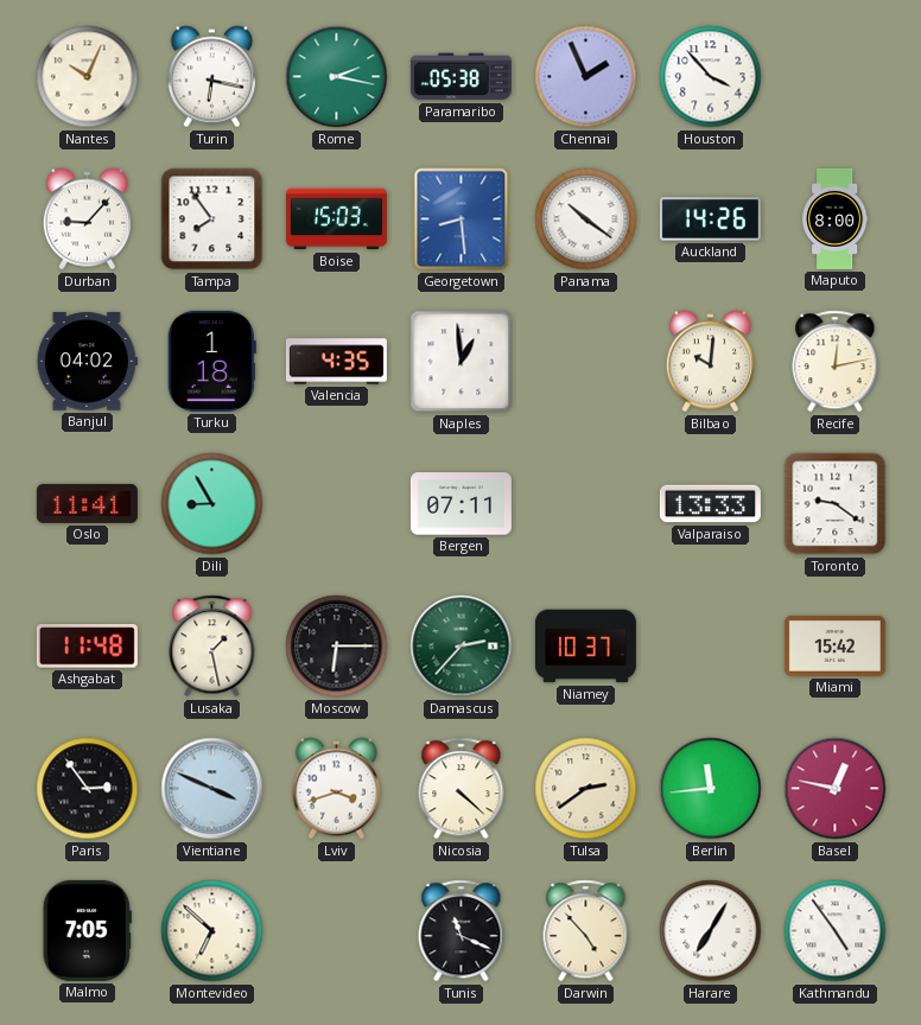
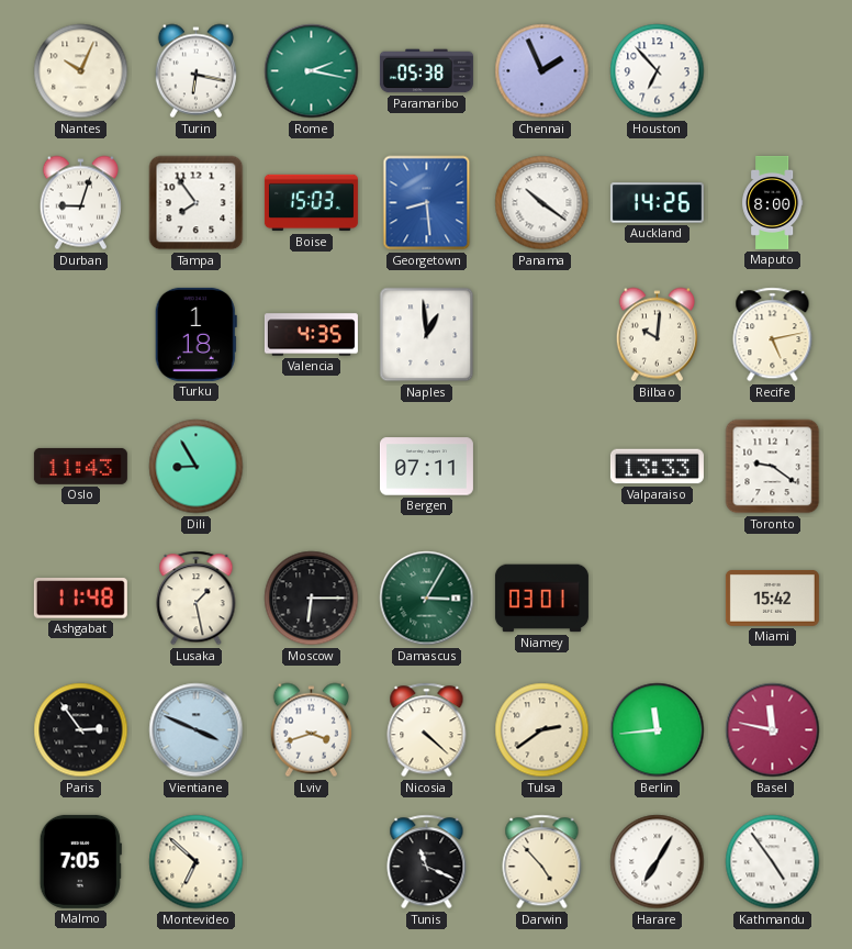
Houston: 3:53 -> 6:53 (658, 71)
Durban: 9:07 -> 9:03 (80, 203)
Banjul: 04:02 -> none (87, 362)
Recife: 12:13 -> 5:13 (773, 335)
Oslo: 11:41 -> 11:43 (80, 466)
Damascus: 2:37 -> 3:05 (427, 599)
Niamey: 10:37 -> 03:01 (541, 599)
Basel: 12:47 -> 11:47 (773, 730)
